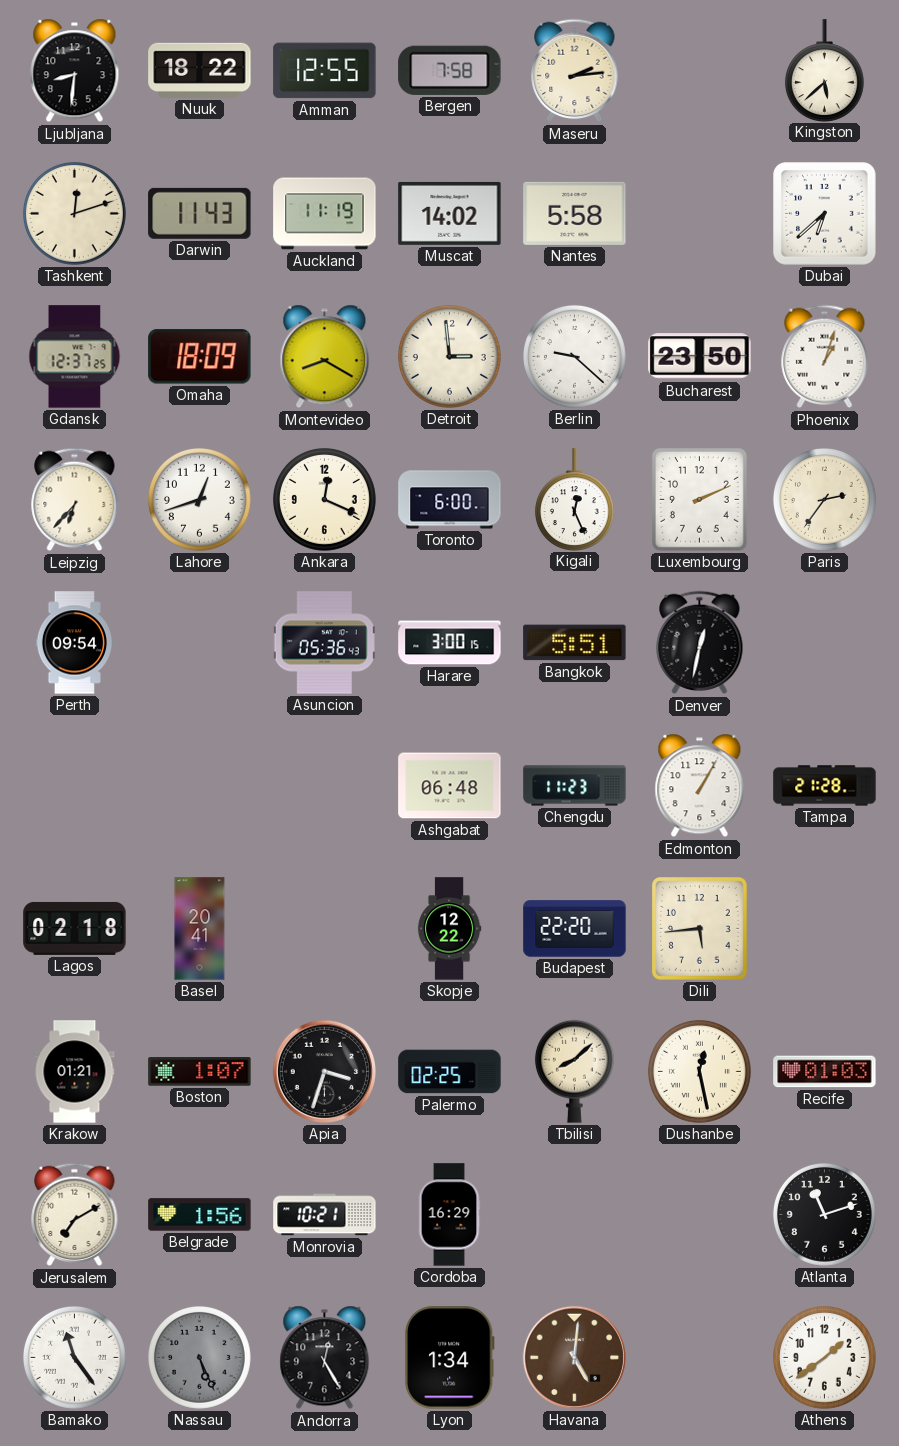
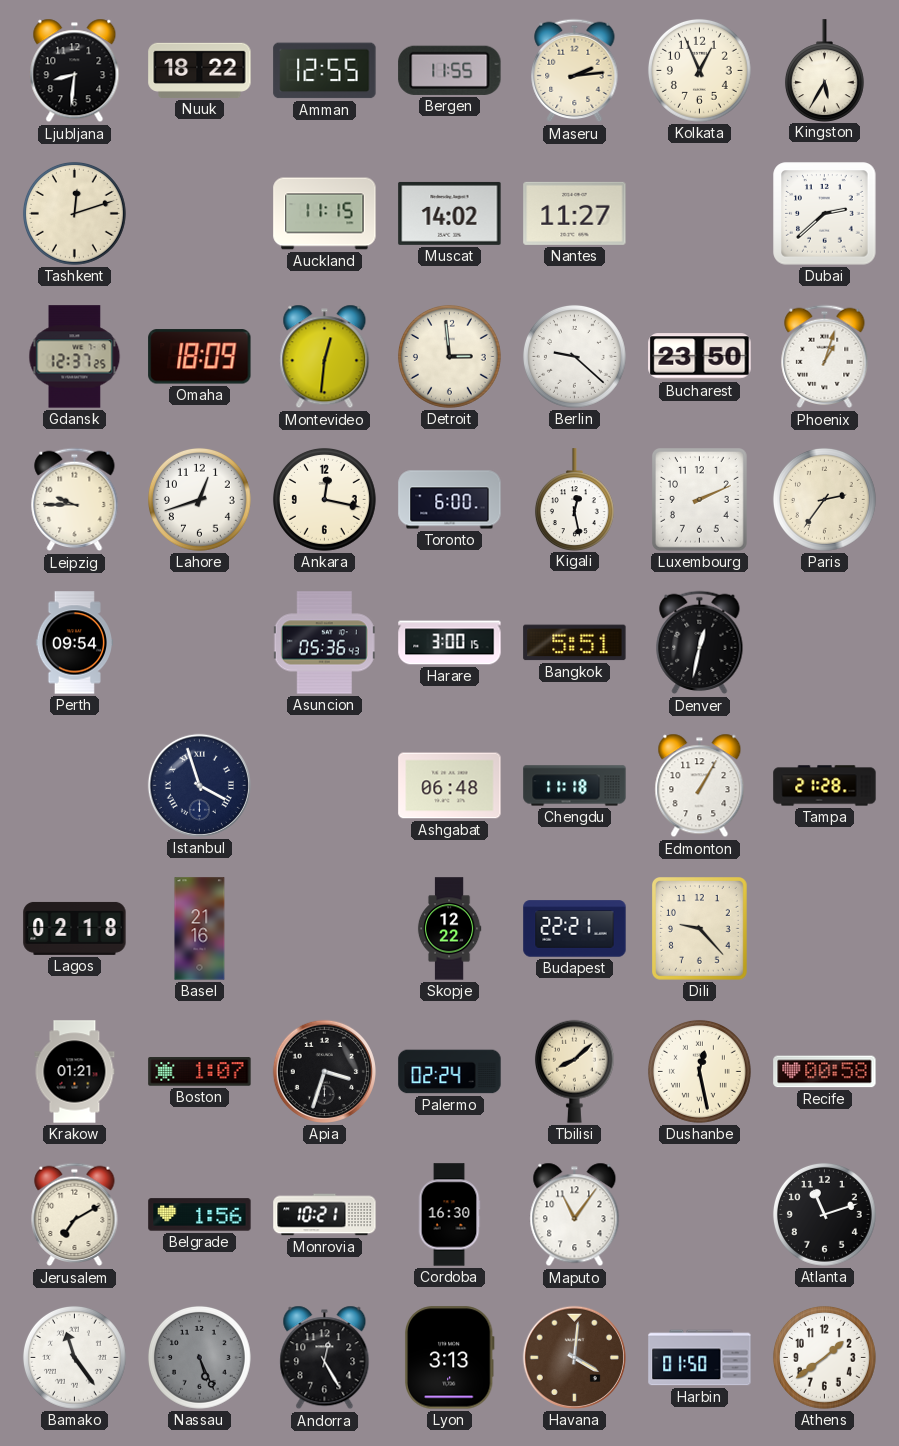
Bergen: 7:58 -> 11:55 (450, 70)
Kolkata: none -> 12:56 (699, 70)
Kingston: 5:38 -> 5:35 (824, 70)
Darwin: 11:43 -> none (200, 213)
Auckland: 11:19 -> 11:15 (325, 214)
Nantes: 5:58 -> 11:27 (575, 213)
Dubai: 6:38 -> 2:38 (825, 214)
Montevideo: 8:20 -> 12:31 (325, 357)
Leipzig: 6:37 -> 9:45 (75, 500)
Ankara: 12:19 -> 12:17 (324, 499)
Kigali: 12:26 -> 12:28 (574, 499)
Istanbul: none -> 3:57 (199, 785)
Chengdu: 11:23 -> 11:18 (575, 786)
Basel: 20:41 -> 21:16 (200, 929)
Budapest: 22:20 -> 22:21 (575, 929)
Dili: 5:44 -> 9:23 (700, 929)
Palermo: 02:25 -> 02:24 (450, 1072)
Recife: 01:03 -> 00:58 (825, 1072)
Cordoba: 16:29 -> 16:30 (449, 1215)
Maputo: none -> 11:06 (575, 1215)
Lyon: 1:34 -> 3:13 (449, 1358)
Havana: 5:01 -> 4:01 (574, 1357)
Harbin: none -> 01:50 (700, 1358)
